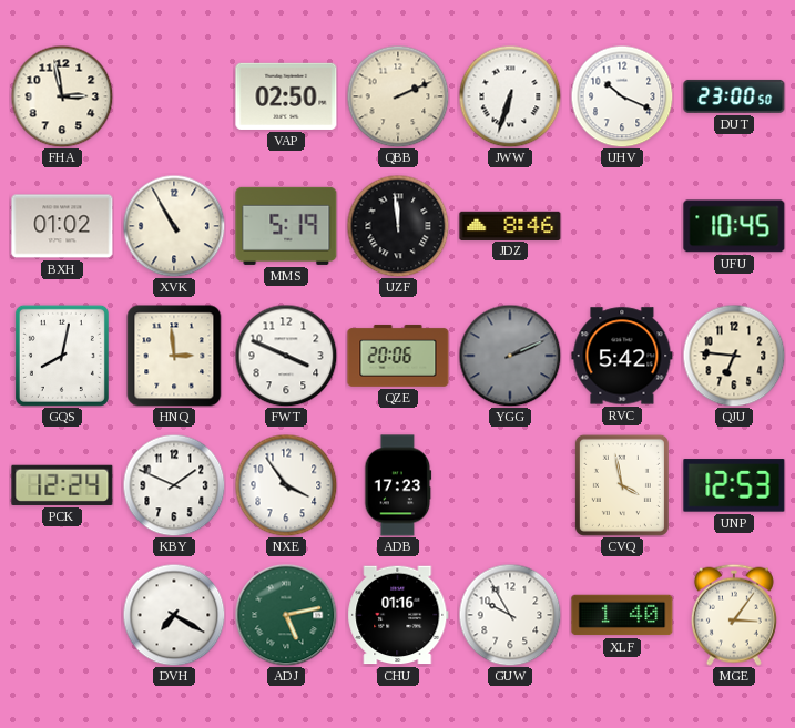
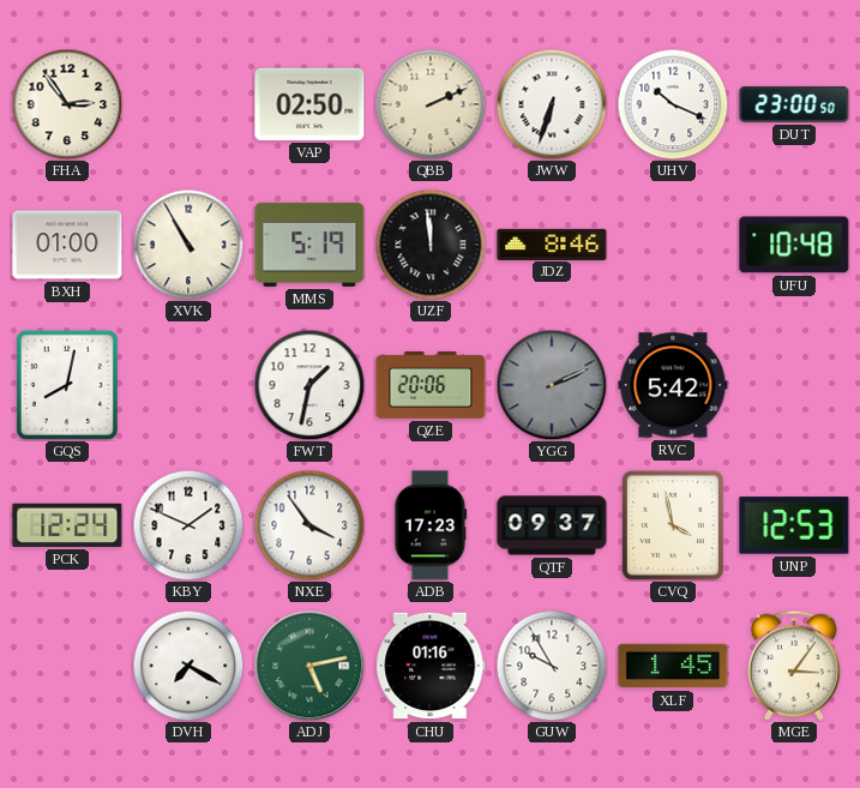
FHA: 2:58 -> 2:54 (67, 104)
BXH: 01:02 -> 01:00 (67, 245)
UFU: 10:45 -> 10:48 (794, 245)
HNQ: 2:59 -> none (174, 356)
FWT: 3:49 -> 1:32 (309, 385)
QJU: 6:46 -> none (734, 356)
QTF: none -> 09:37 (552, 525)
XLF: 1:40 -> 1:45 (673, 666)
